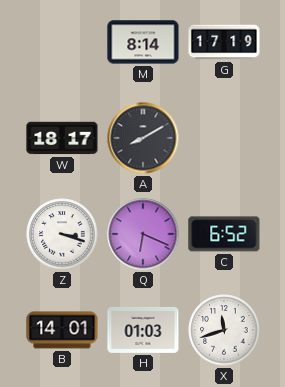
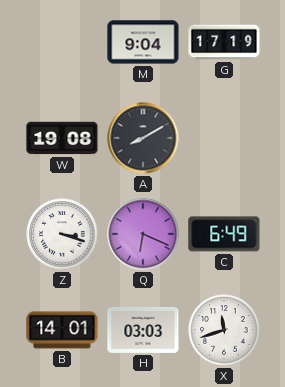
M: 8:14 -> 9:04 (143, 42)
W: 18:17 -> 19:08 (62, 138)
C: 6:52 -> 6:49 (224, 234)
H: 01:03 -> 03:03 (143, 330)
